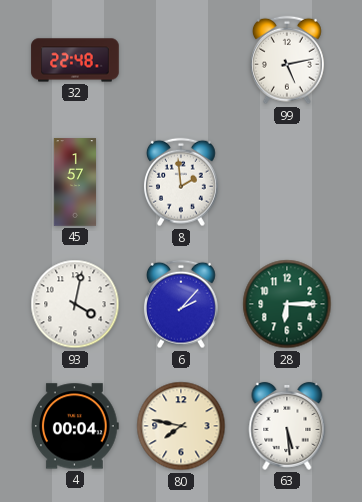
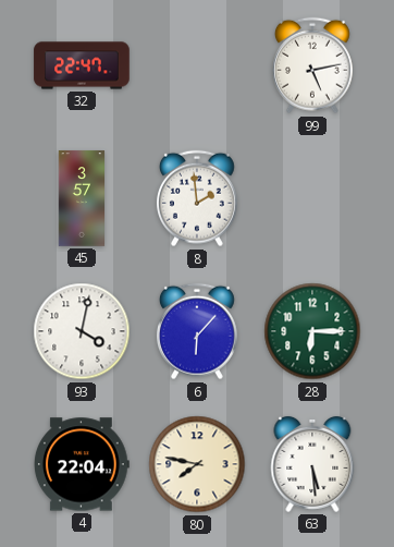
32: 22:48 -> 22:47 (82, 65)
45: 1:57 -> 3:57 (82, 198)
6: 2:07 -> 6:07 (197, 331)
4: 00:04 -> 22:04 (82, 464)
